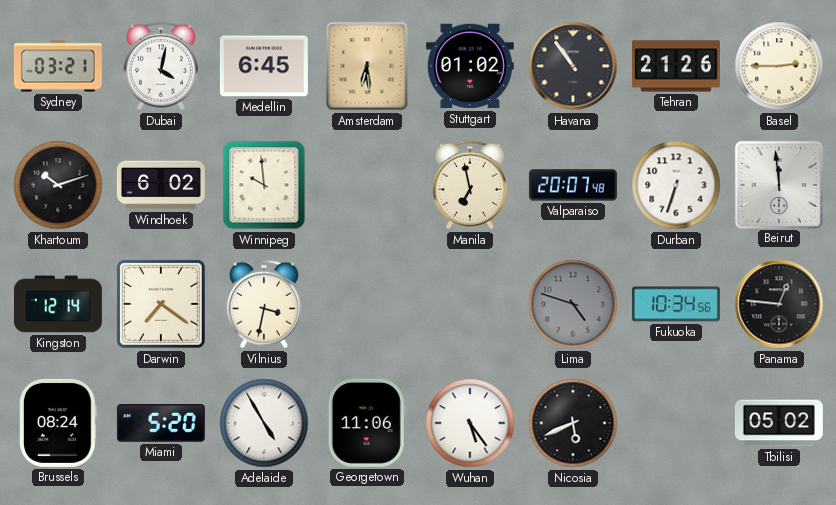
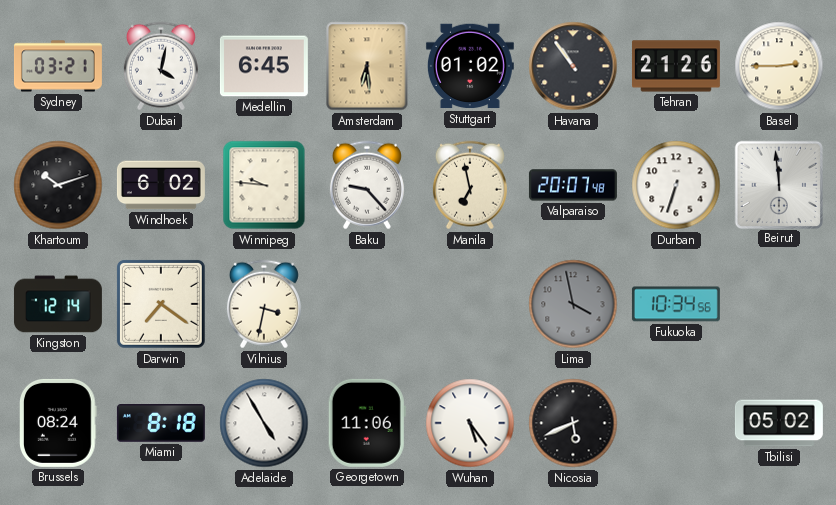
Winnipeg: 9:59 -> 9:46 (264, 185)
Baku: none -> 9:23 (367, 185)
Lima: 4:48 -> 3:58 (573, 304)
Panama: 12:46 -> none (779, 304)
Miami: 5:20 -> 8:18 (161, 423)
